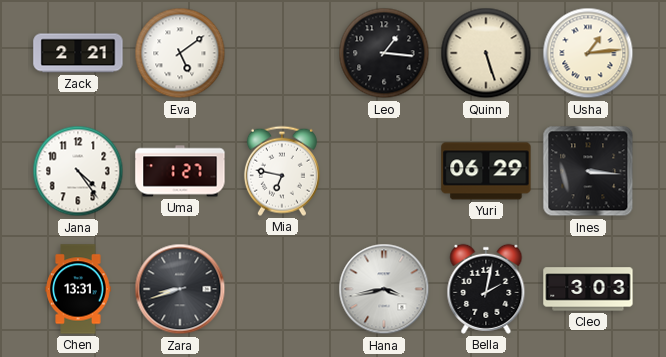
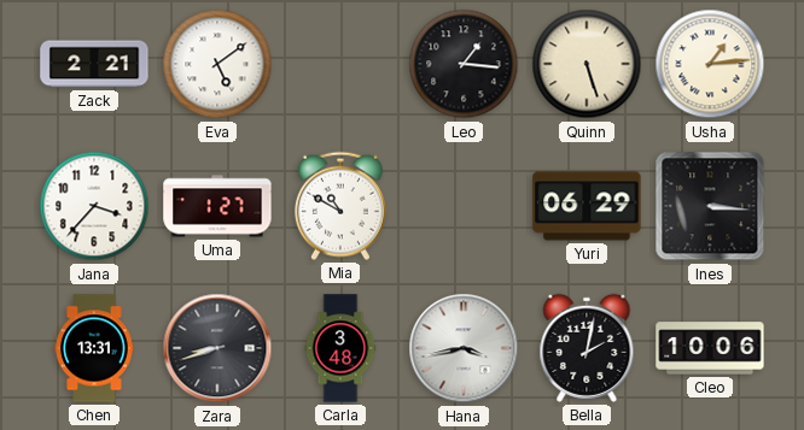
Jana: 4:24 -> 3:37 (94, 206)
Mia: 6:47 -> 10:50 (340, 206)
Carla: none -> 3:48 (340, 348)
Cleo: 3:03 -> 10:06 (710, 348)
